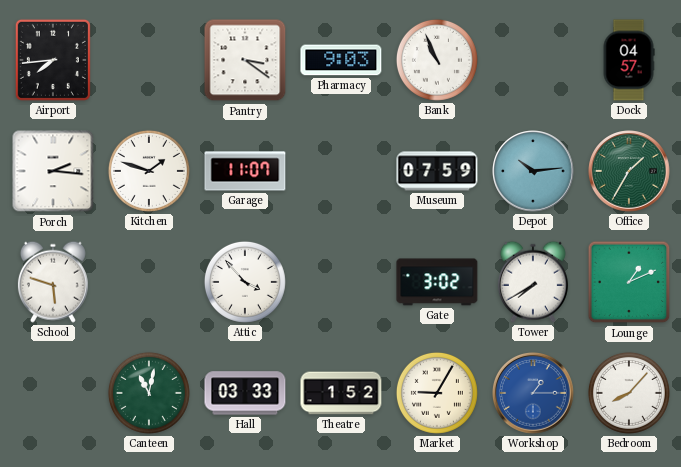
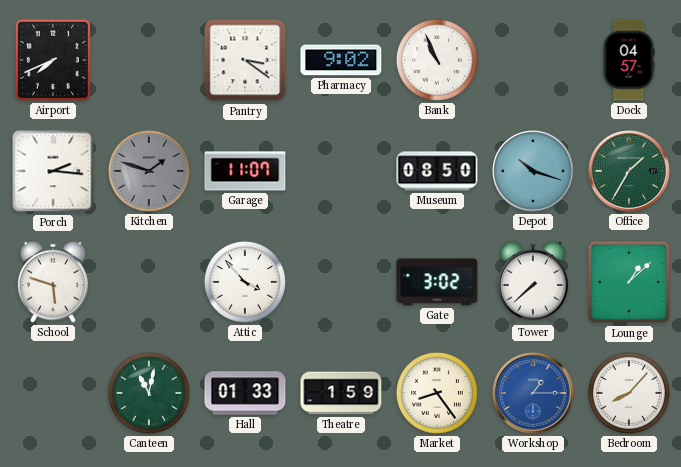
Airport: 7:44 -> 7:41 (53, 60)
Pharmacy: 9:03 -> 9:02 (341, 60)
Kitchen dial: white -> grey (149, 171)
Museum: 07:59 -> 08:50 (437, 171)
Depot: 10:14 -> 10:18 (533, 171)
Tower: 7:40 -> 7:38 (533, 282)
Lounge: 1:11 -> 1:08 (629, 282)
Hall: 03:33 -> 01:33 (245, 393)
Theatre: 1:52 -> 1:59 (341, 393)
Market: 9:05 -> 8:24 (437, 393)
